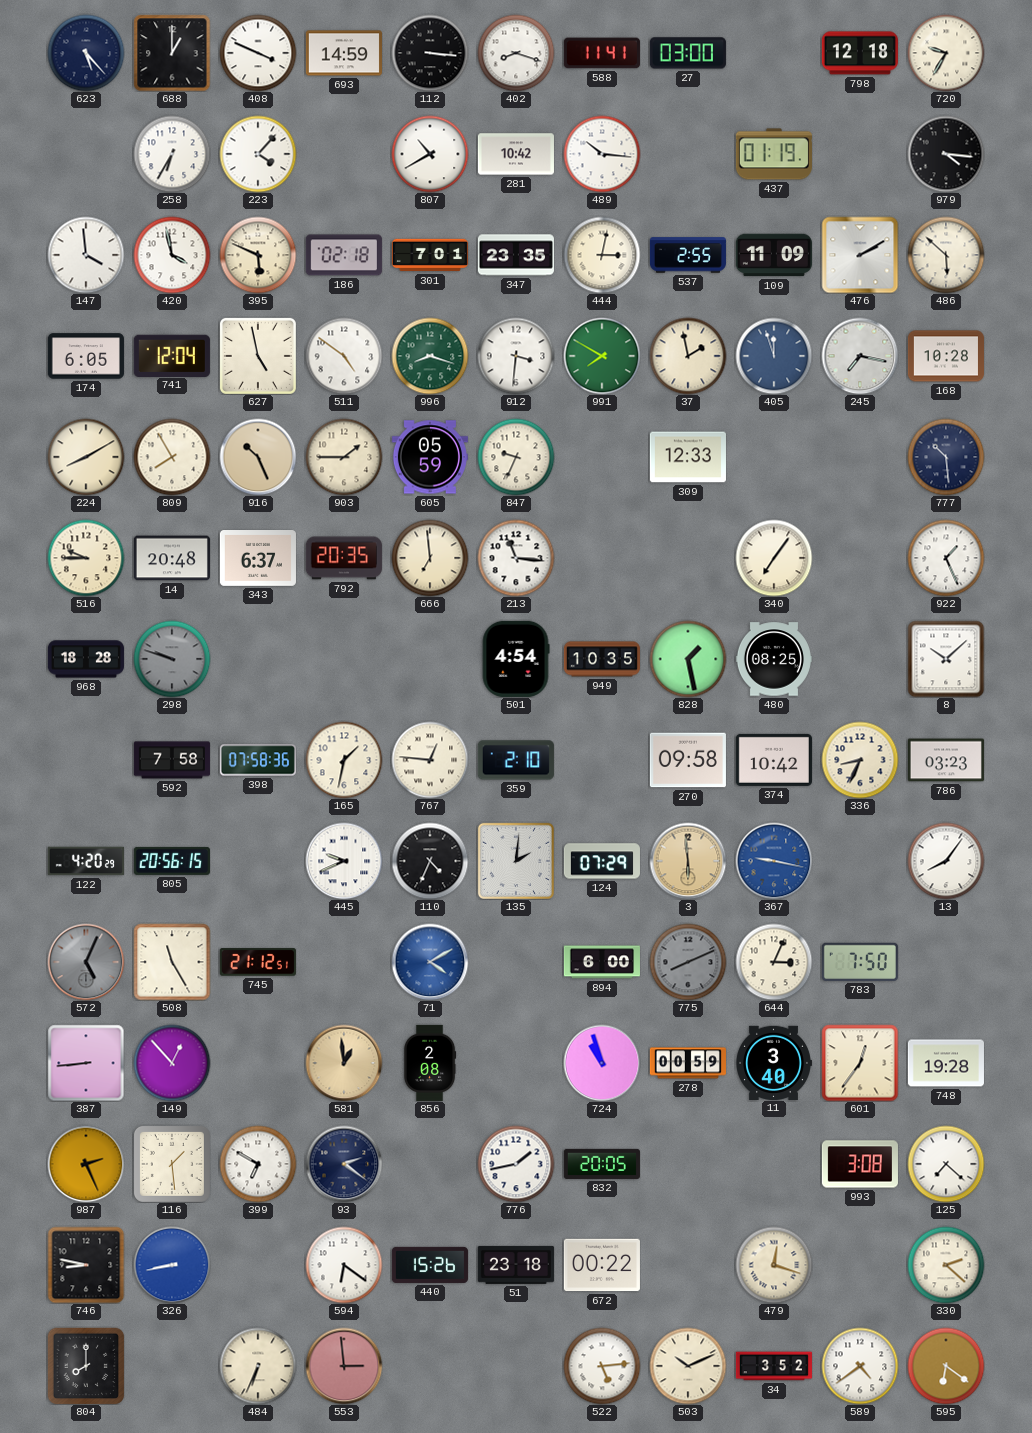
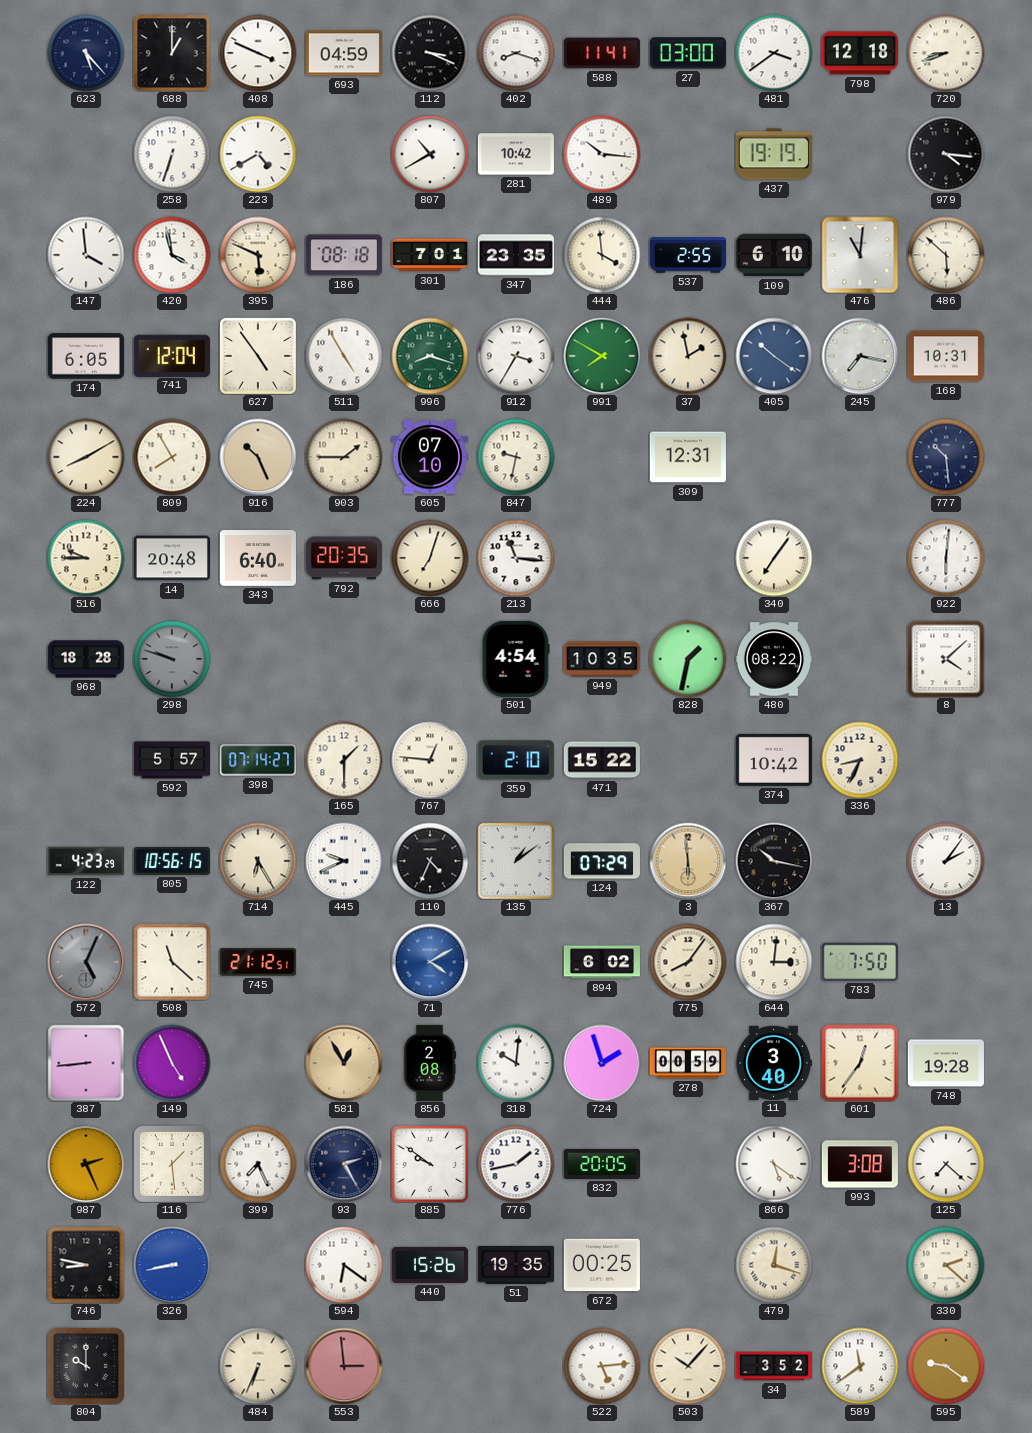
693: 14:59 -> 04:59 (344, 53)
112: 3:16 -> 3:19 (430, 53)
481: none -> 3:39 (774, 53)
720: 9:35 -> 8:42 (946, 53)
258: 6:35 -> 6:33 (172, 154)
223: 4:07 -> 4:40 (258, 154)
437: 01:19 -> 19:19 (774, 154)
186: 02:18 -> 08:18 (344, 255)
444: 3:02 -> 3:59 (602, 255)
109: 11:09 -> 6:10 (774, 255)
476: 2:10 -> 11:01 (860, 255)
627: 4:58 -> 4:54 (258, 356)
511: 4:51 -> 4:55 (344, 356)
912: 3:31 -> 3:35 (516, 356)
405: 11:57 -> 10:21 (774, 356)
168: 10:28 -> 10:31 (946, 356)
605: 05:59 -> 07:10 (430, 457)
847: 9:34 -> 9:32 (516, 457)
309: 12:33 -> 12:31 (688, 457)
343: 6:37 -> 6:40 (258, 559)
666: 6:59 -> 7:03 (430, 558)
922: 1:26 -> 6:01 (946, 558)
828: 1:28 -> 1:32 (688, 659)
480: 08:25 -> 08:22 (774, 659)
8: 10:08 -> 4:08 (946, 659)
592: 7:58 -> 5:57 (172, 760)
398: 07:58 -> 07:14 (258, 760)
165: 1:32 -> 1:30 (344, 760)
471: none -> 15:22 (602, 760)
270: 09:58 -> none (688, 760)
786: 03:23 -> none (946, 760)
122: 4:20 -> 4:23 (86, 861)
805: 20:56 -> 10:56 (172, 861)
714: none -> 6:25 (258, 861)
135: 2:01 -> 1:09 (516, 861)
367: 9:17 -> 10:17 (774, 861)
367 dial: blue -> black (774, 861)
13: 8:06 -> 2:06 (946, 861)
508: 11:25 -> 11:22 (172, 962)
894: 6:00 -> 6:02 (602, 962)
775: 8:11 -> 8:06 (688, 962)
775 dial: grey -> cream (688, 962)
644: 3:04 -> 3:01 (774, 962)
149: 12:53 -> 4:56 (172, 1063)
581: 12:59 -> 12:55 (344, 1063)
318: none -> 10:01 (516, 1063)
724: 10:57 -> 1:57 (602, 1063)
399: 6:50 -> 7:26 (258, 1164)
93: 2:21 -> 2:25 (344, 1164)
885: none -> 9:51 (430, 1164)
866: none -> 5:21 (774, 1164)
51: 23:18 -> 19:35 (516, 1265)
672: 00:22 -> 00:25 (602, 1265)
804: 8:00 -> 10:00 (86, 1366)
503: 10:11 -> 10:07 (688, 1366)
589: 4:39 -> 11:39 (860, 1366)
595: 6:21 -> 9:21 (946, 1366)
